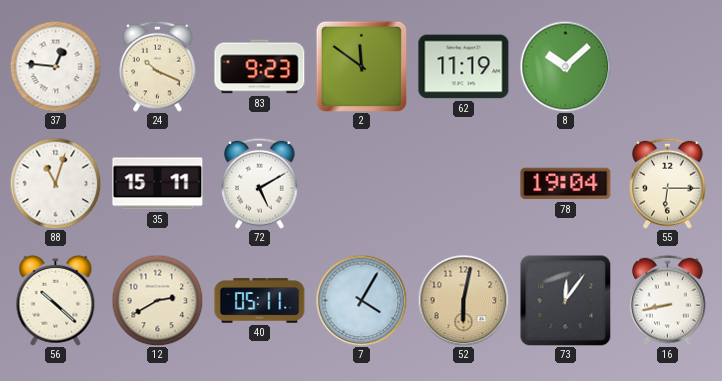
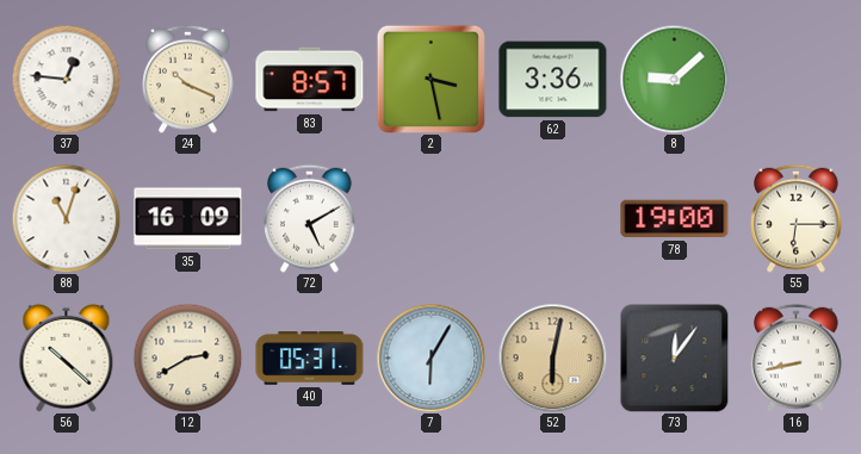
83: 9:23 -> 8:57 (310, 80)
2: 11:51 -> 3:28 (430, 79)
62: 11:19 -> 3:36 (553, 80)
8: 10:08 -> 9:08 (674, 79)
35: 15:11 -> 16:09 (188, 219)
78: 19:04 -> 19:00 (675, 219)
40: 05:11 -> 05:31 (310, 359)
7: 4:05 -> 6:05 (430, 357)
